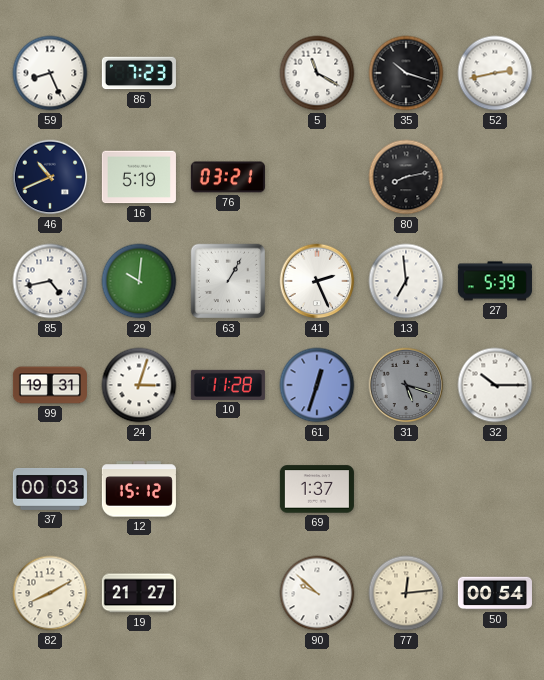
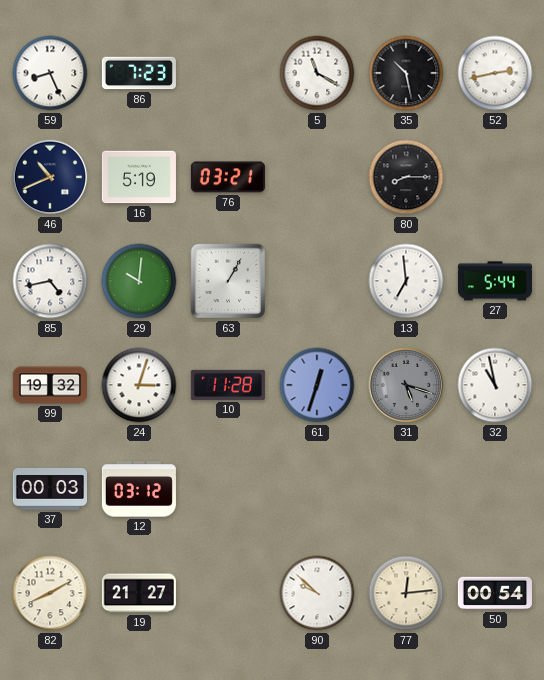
35: 10:18 -> 10:28 (406, 73)
80: 8:13 -> 8:15 (406, 177)
41: 2:26 -> none (317, 281)
27: 5:39 -> 5:44 (495, 281)
99: 19:31 -> 19:32 (50, 385)
32: 10:15 -> 10:58 (495, 385)
12: 15:12 -> 03:12 (139, 489)
69: 1:37 -> none (317, 489)
